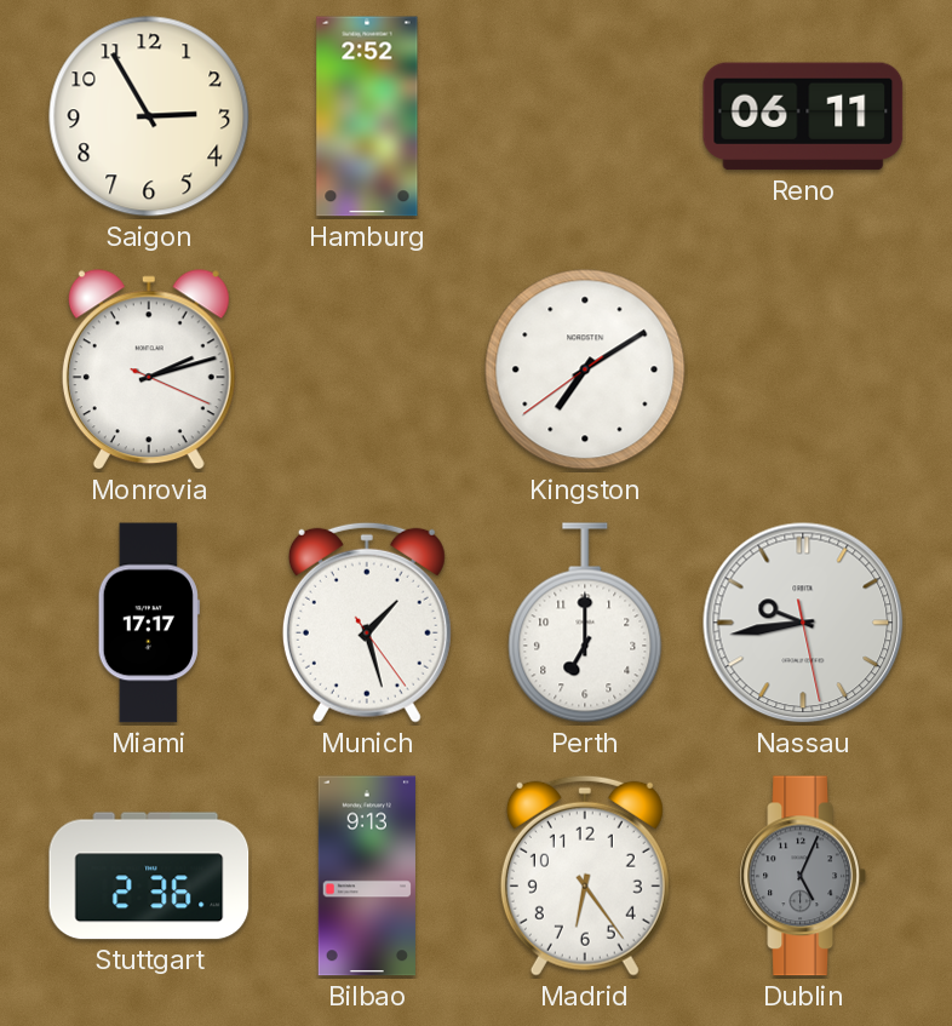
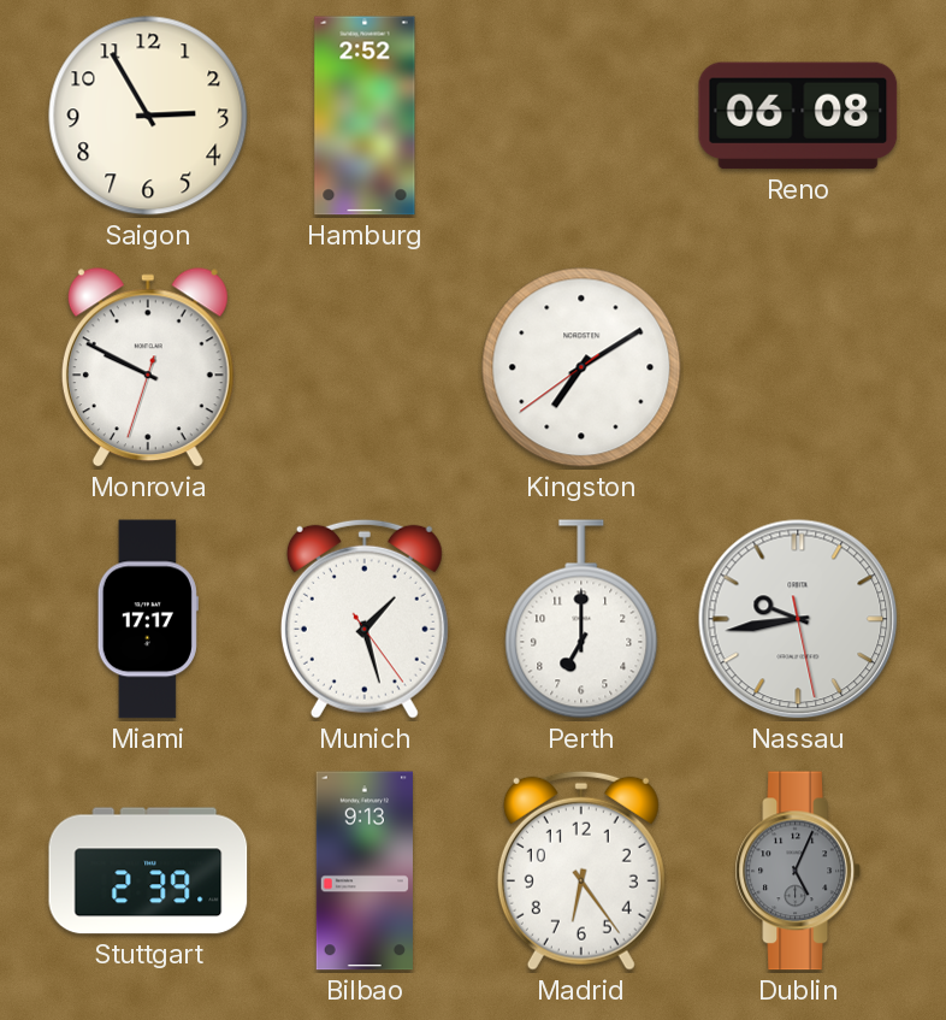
Reno: 06:11 -> 06:08 (798, 116)
Monrovia: 2:12 -> 9:49 (148, 369)
Stuttgart: 2:36 -> 2:39 (148, 871)
